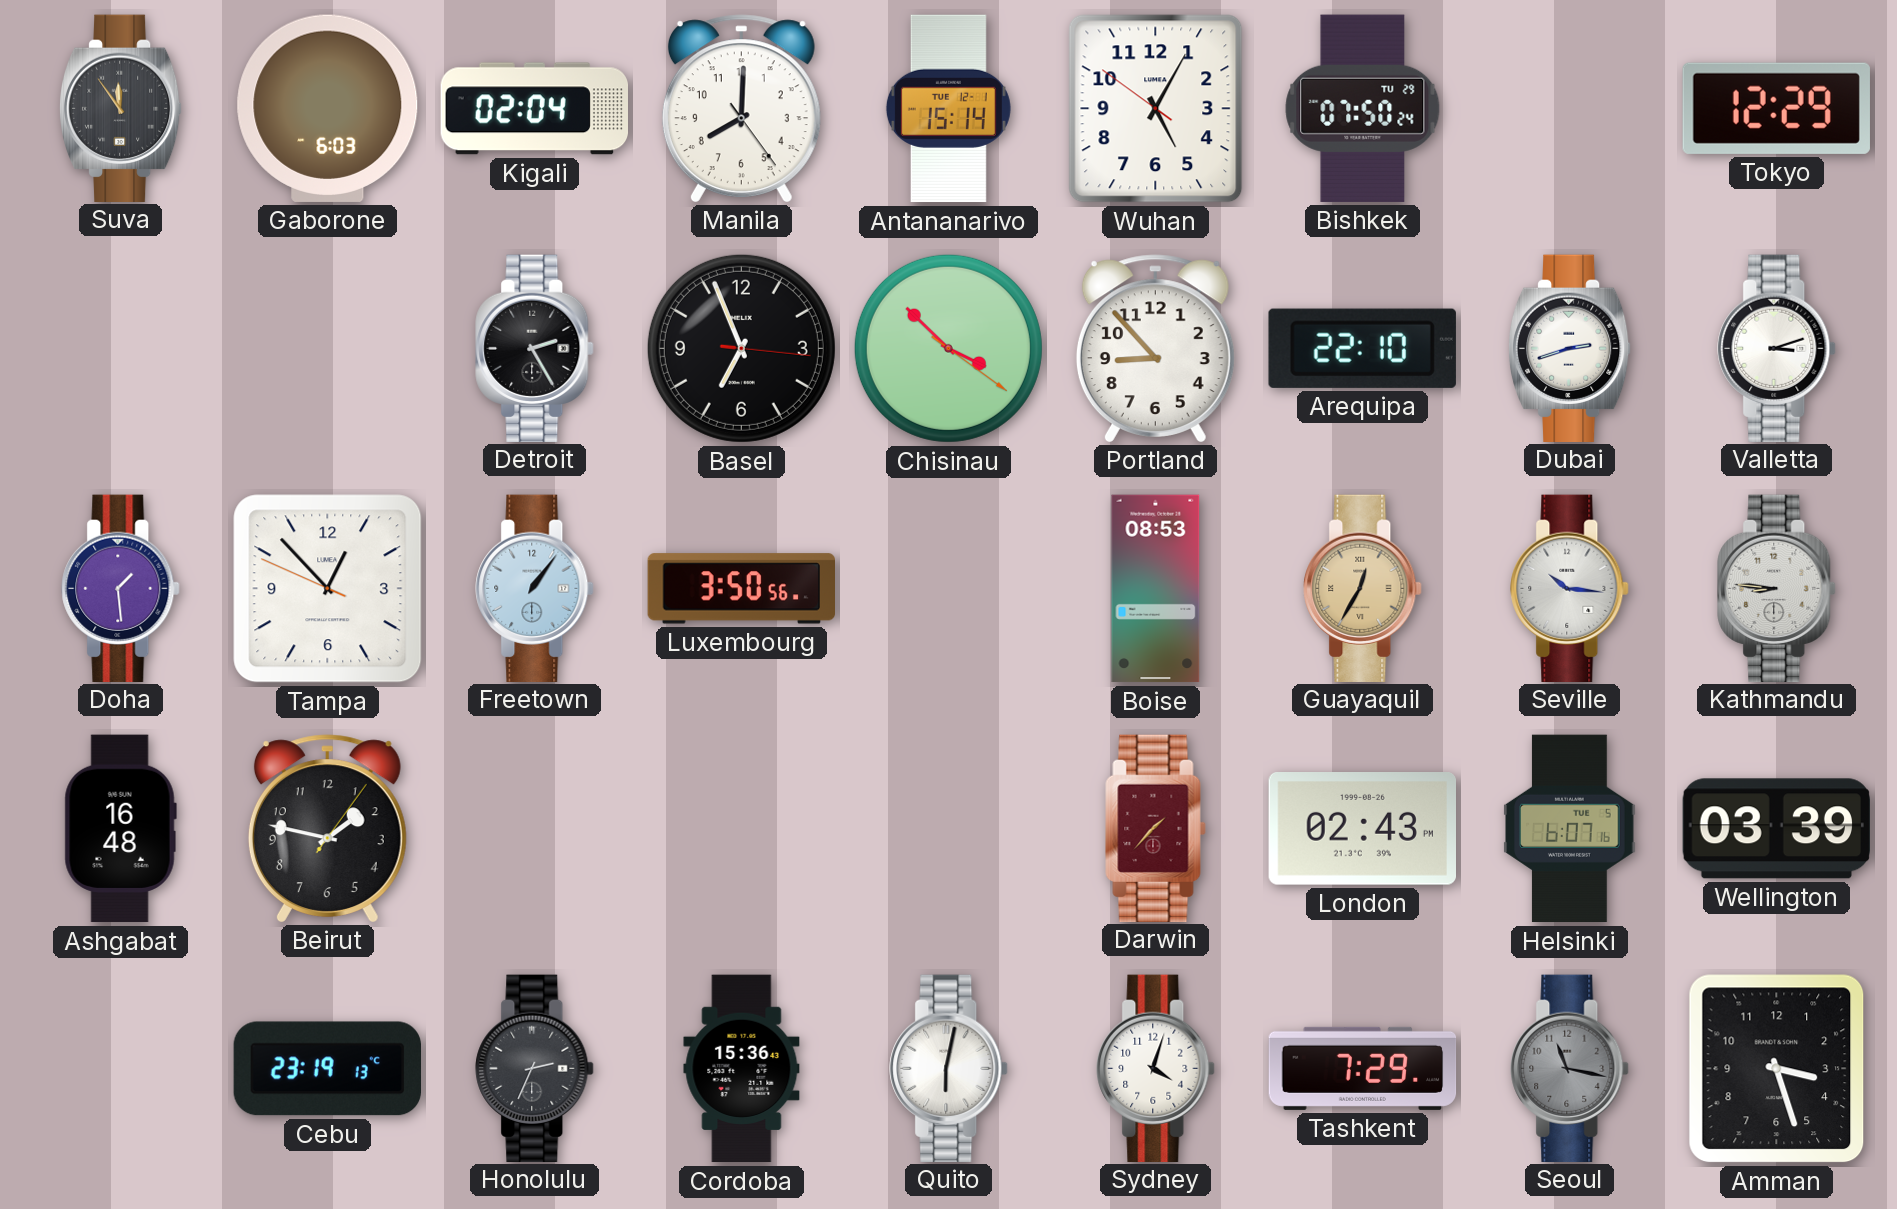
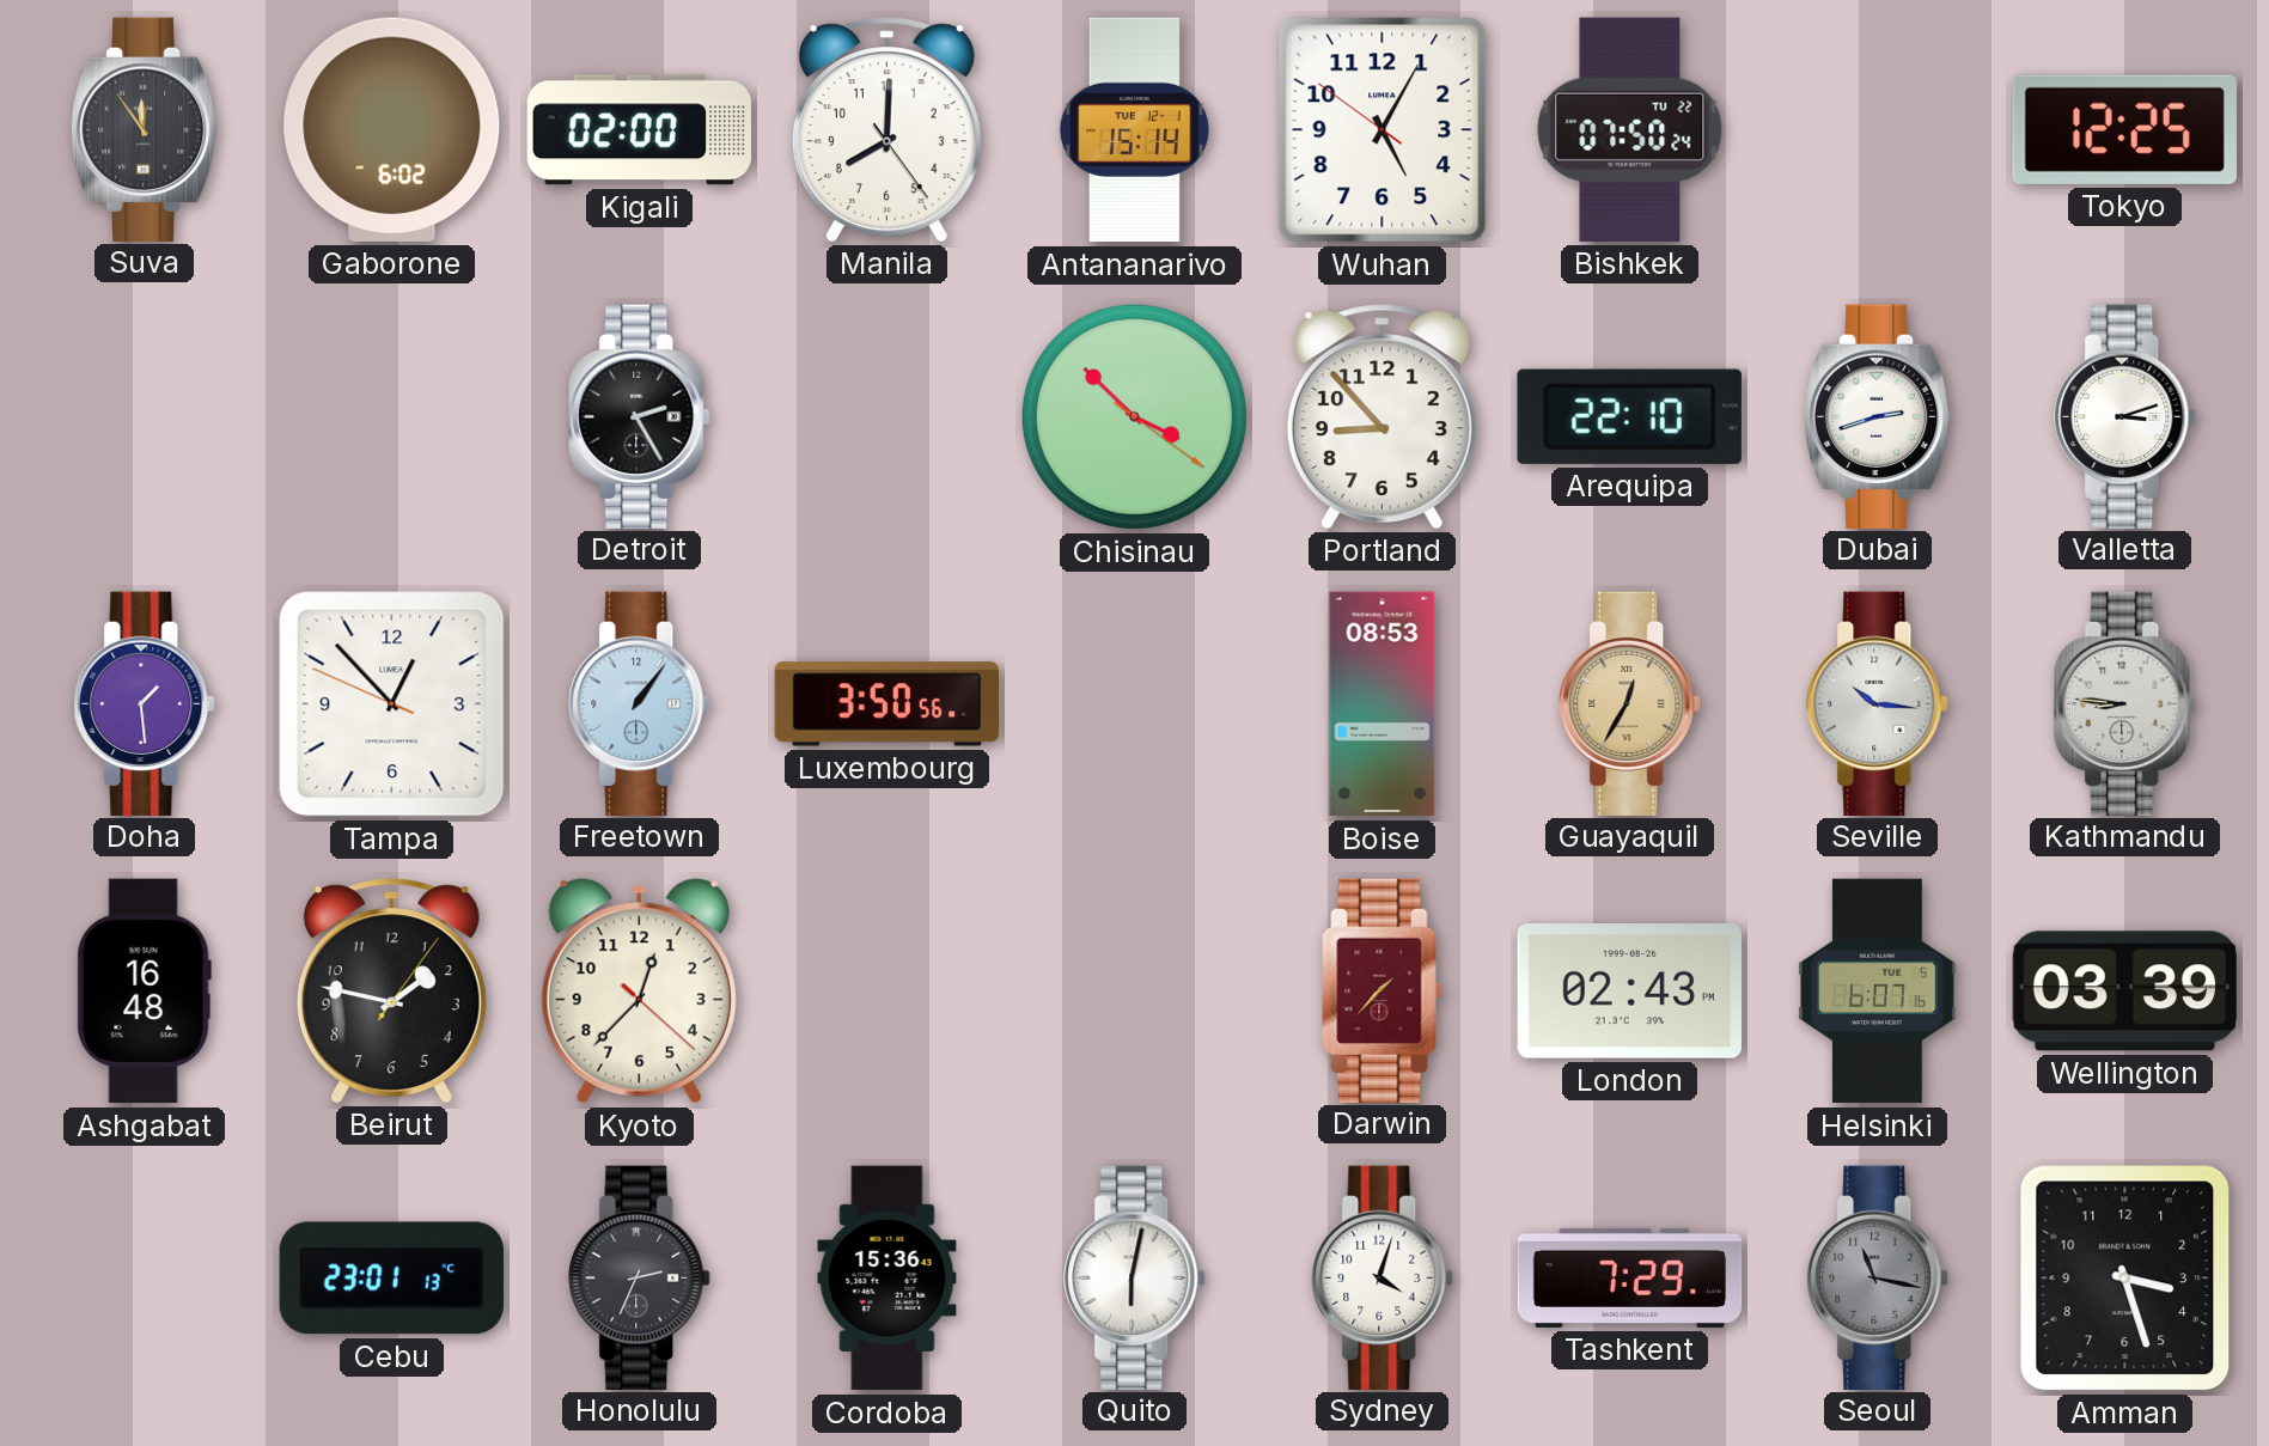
Gaborone: 6:03 -> 6:02 (392, 129)
Kigali: 02:04 -> 02:00 (639, 130)
Bishkek date: TU 29 -> TU 22 (1630, 129)
Tokyo: 12:29 -> 12:25 (2124, 129)
Basel: 6:56 -> none (741, 348)
Kyoto: none -> 12:37 (639, 992)
Cebu: 23:19 -> 23:01 (391, 1279)
